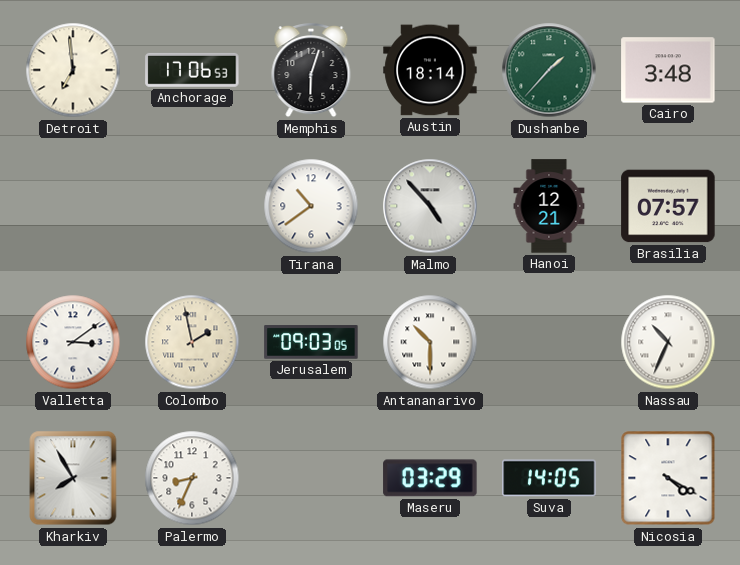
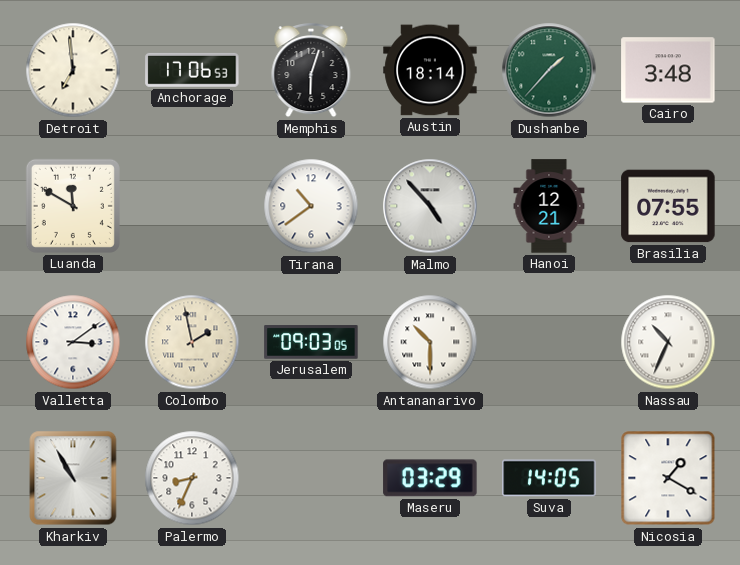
Luanda: none -> 11:50 (73, 206)
Brasilia: 07:57 -> 07:55 (668, 206)
Kharkiv: 7:55 -> 10:55 (73, 478)
Nicosia: 4:20 -> 1:20 (668, 478)
